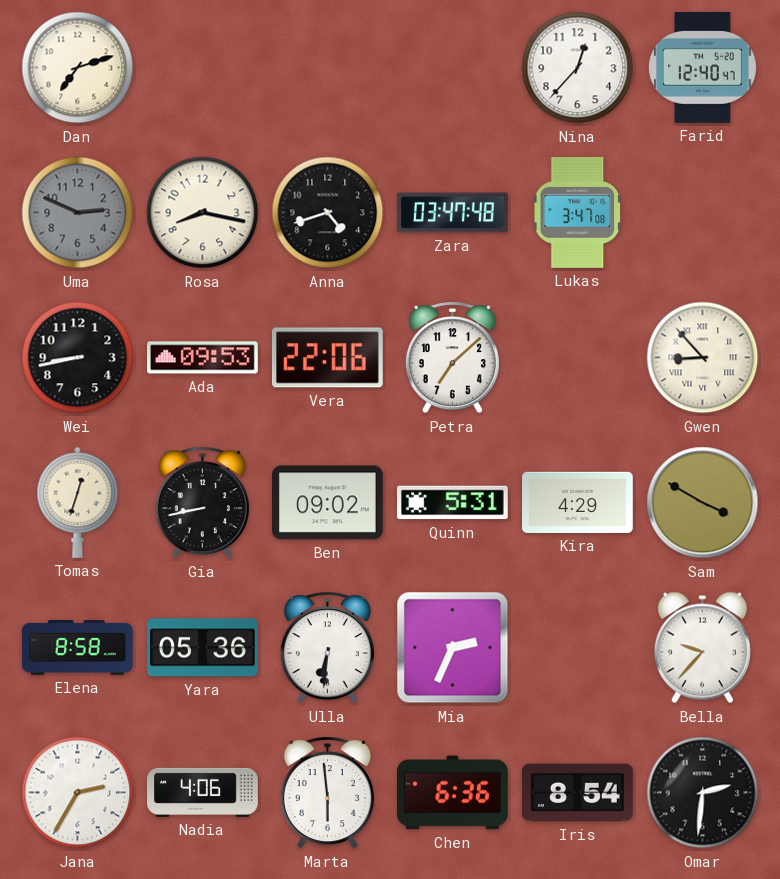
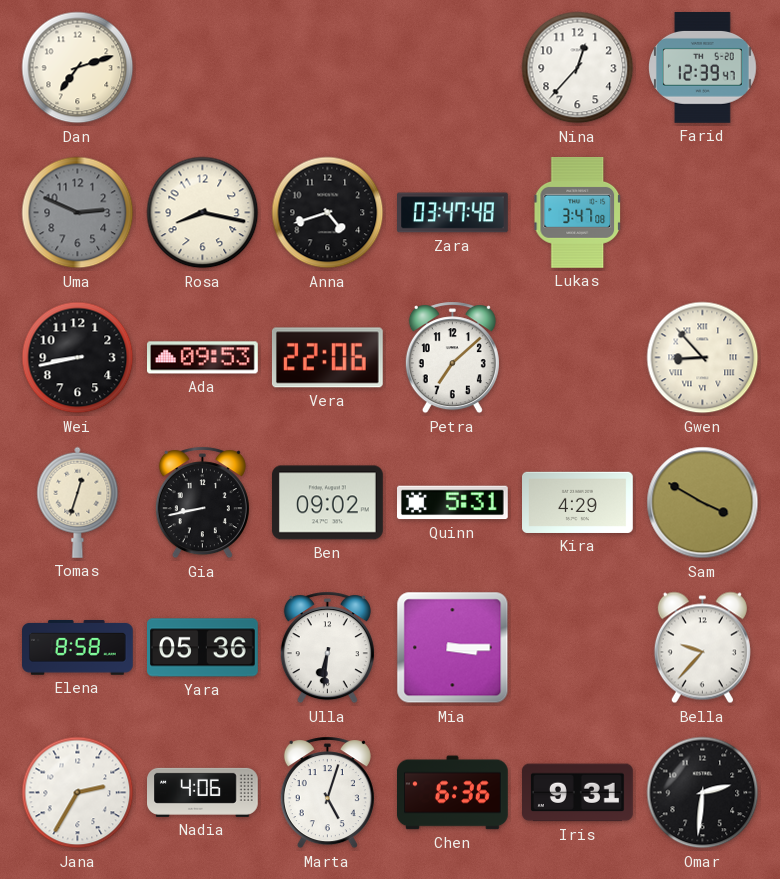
Farid: 12:40 -> 12:39 (703, 68)
Mia: 2:34 -> 3:15 (453, 648)
Marta: 5:59 -> 5:03 (327, 793)
Iris: 8:54 -> 9:31 (578, 793)
